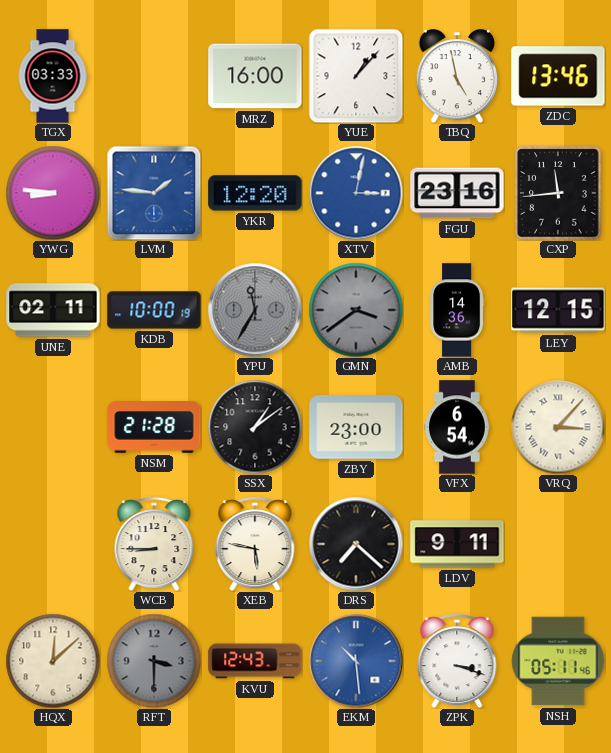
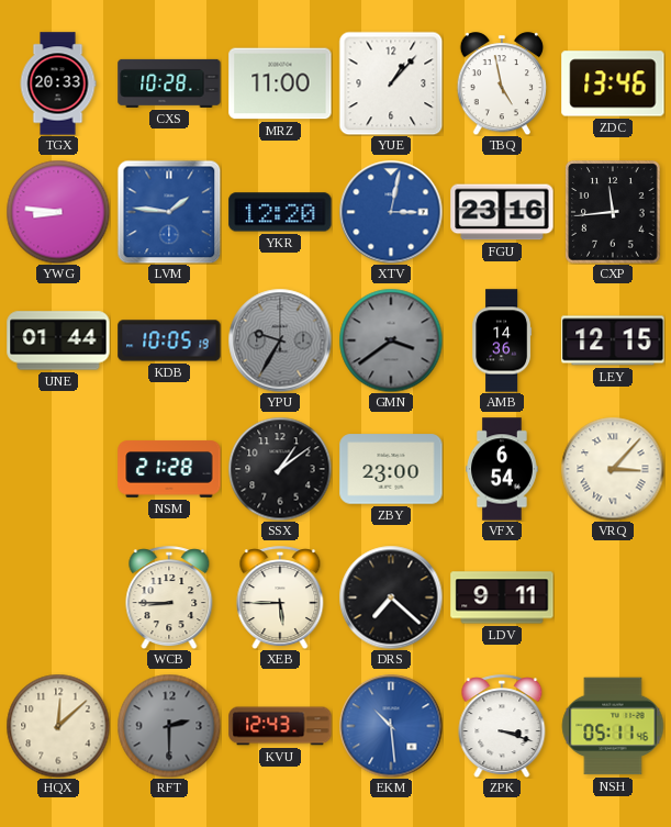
TGX: 03:33 -> 20:33 (58, 83)
CXS: none -> 10:28 (169, 83)
MRZ: 16:00 -> 11:00 (280, 83)
UNE: 02:11 -> 01:44 (58, 340)
KDB: 10:00 -> 10:05 (169, 340)
YPU: 11:35 -> 9:35 (280, 340)
XEB: 5:47 -> 5:45 (280, 597)
RFT: 3:30 -> 2:30 (169, 726)
